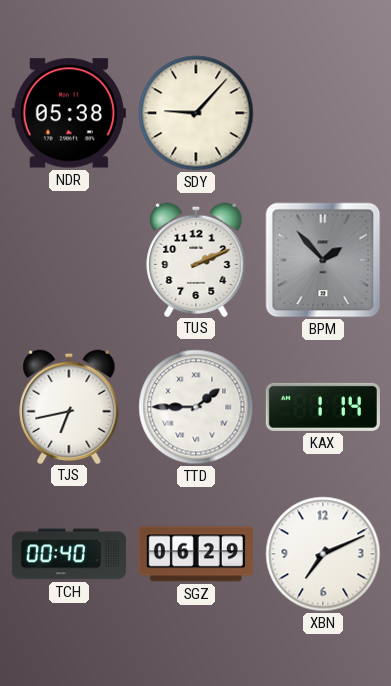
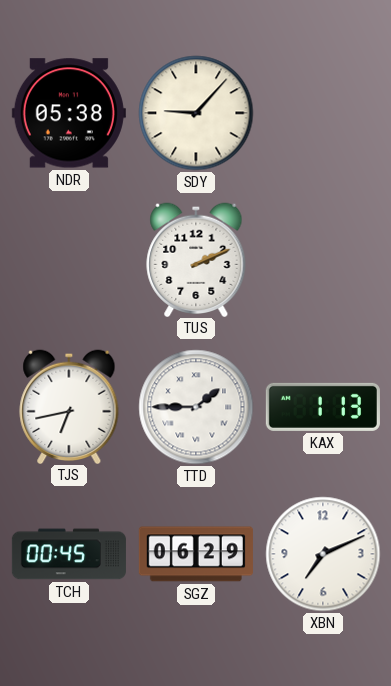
BPM: 1:53 -> none (323, 260)
KAX: 1:14 -> 1:13 (323, 407)
TCH: 00:40 -> 00:45 (69, 554)
